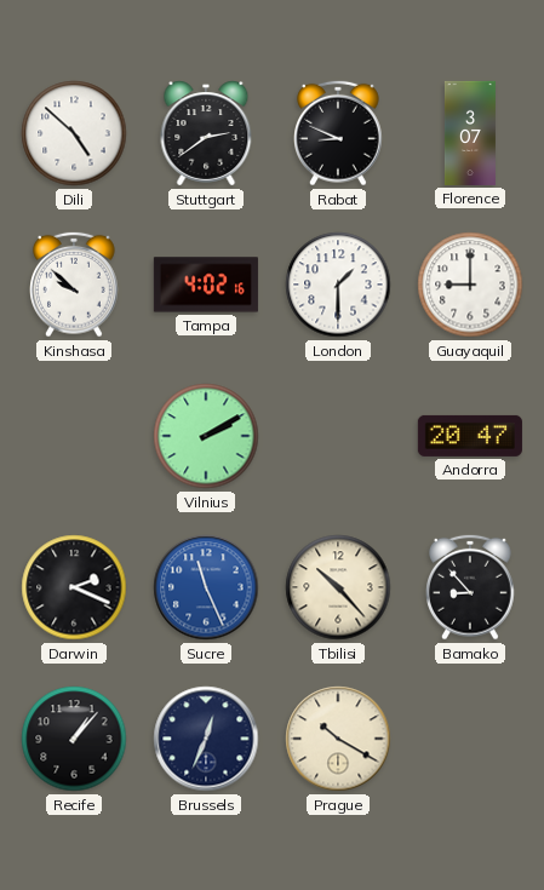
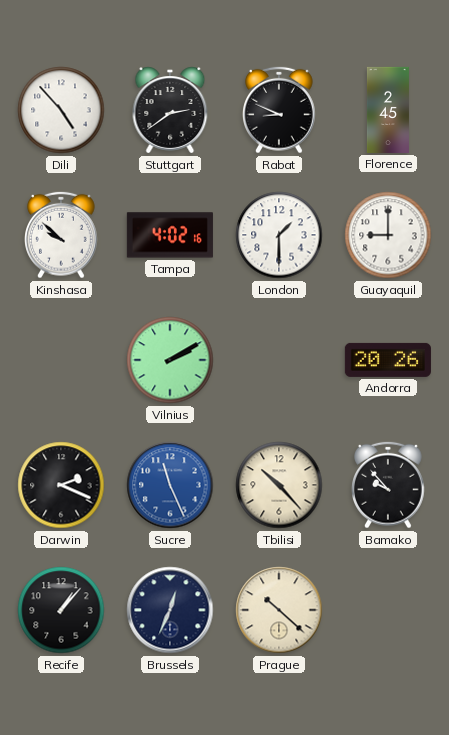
Dili: 4:52 -> 4:53 (61, 110)
Florence: 3:07 -> 2:45 (388, 110)
Andorra: 20:47 -> 20:26 (388, 360)
Bamako: 8:53 -> 9:53 (389, 485)
Prague: 10:20 -> 10:22 (279, 610)
